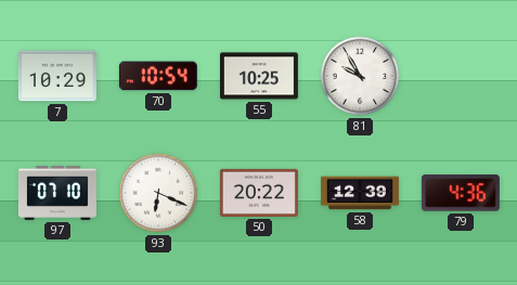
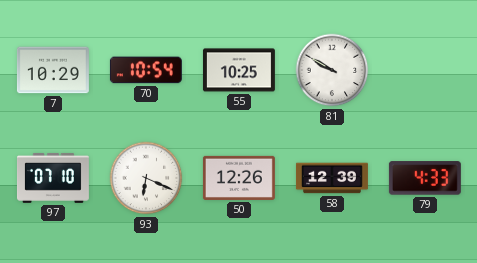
81: 9:55 -> 9:50 (332, 70)
50: 20:22 -> 12:26 (239, 178)
79: 4:36 -> 4:33 (425, 178)
